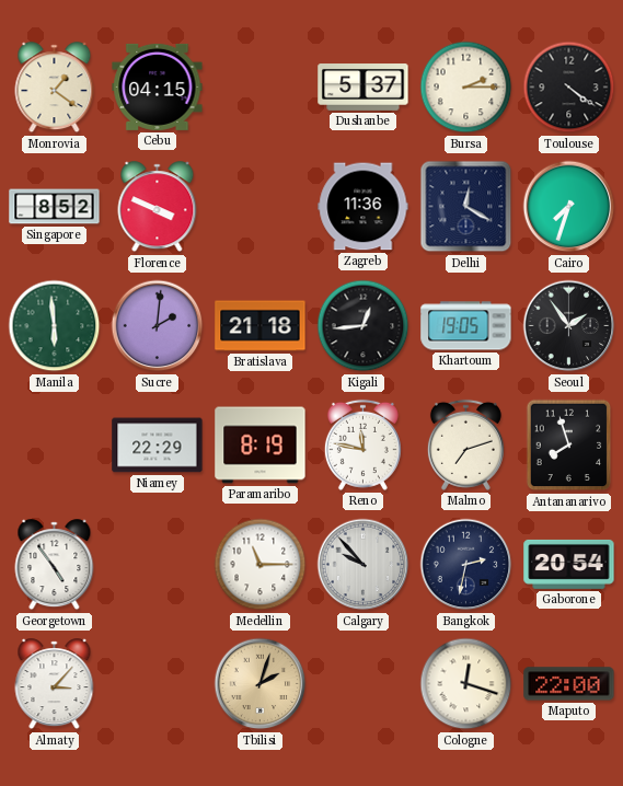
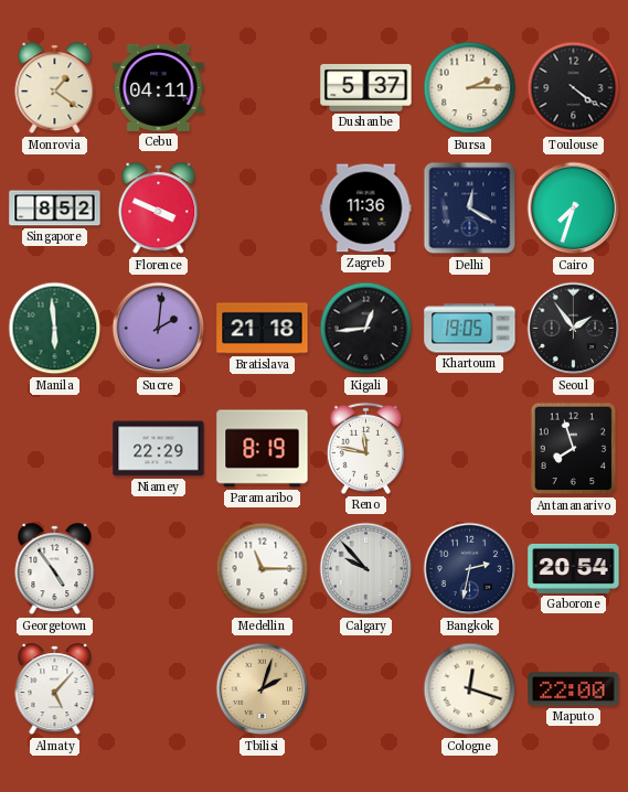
Cebu: 04:15 -> 04:11 (159, 87)
Malmo: 7:12 -> none (465, 444)
Almaty: 3:07 -> 5:07 (55, 689)
